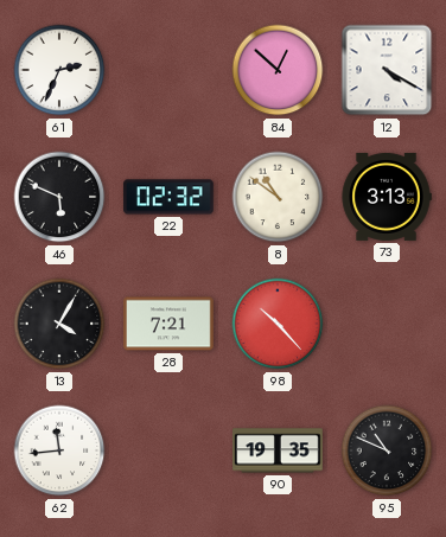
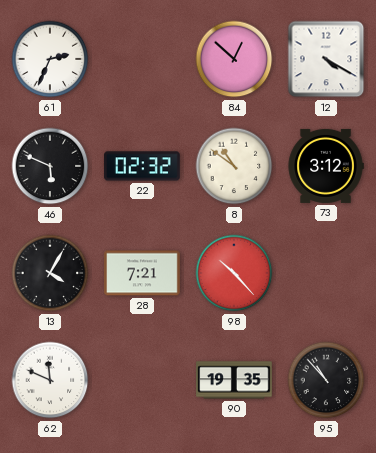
73: 3:13 -> 3:12 (326, 166)
62: 11:44 -> 11:49 (50, 380)
95: 10:49 -> 10:53 (326, 380)
